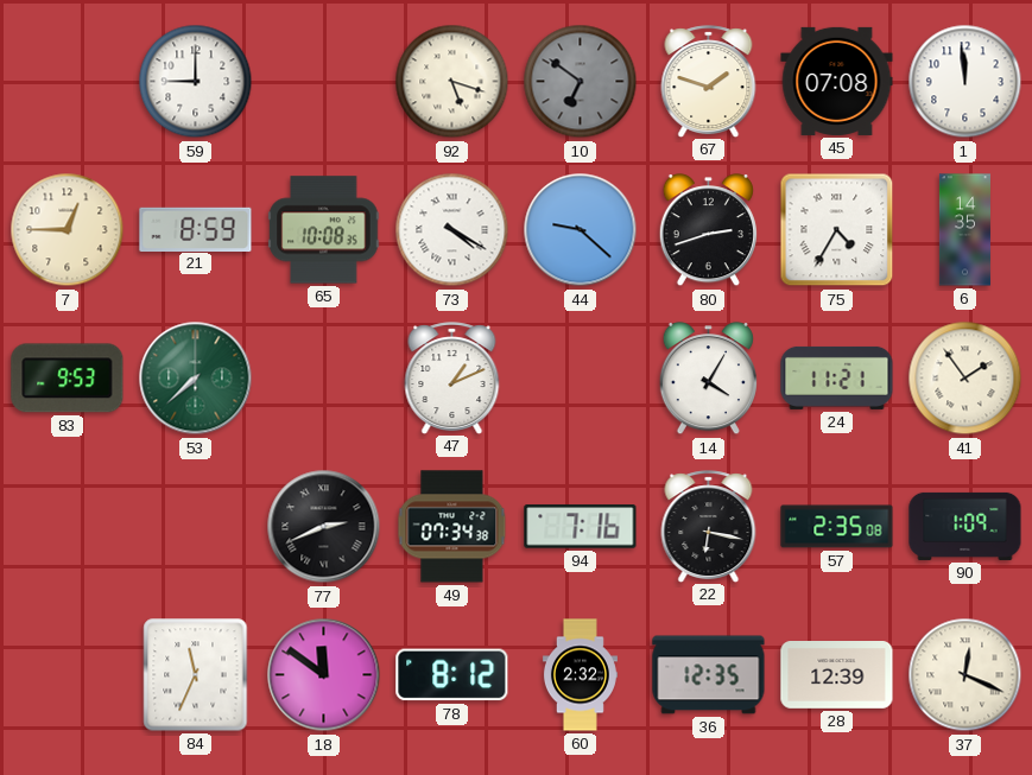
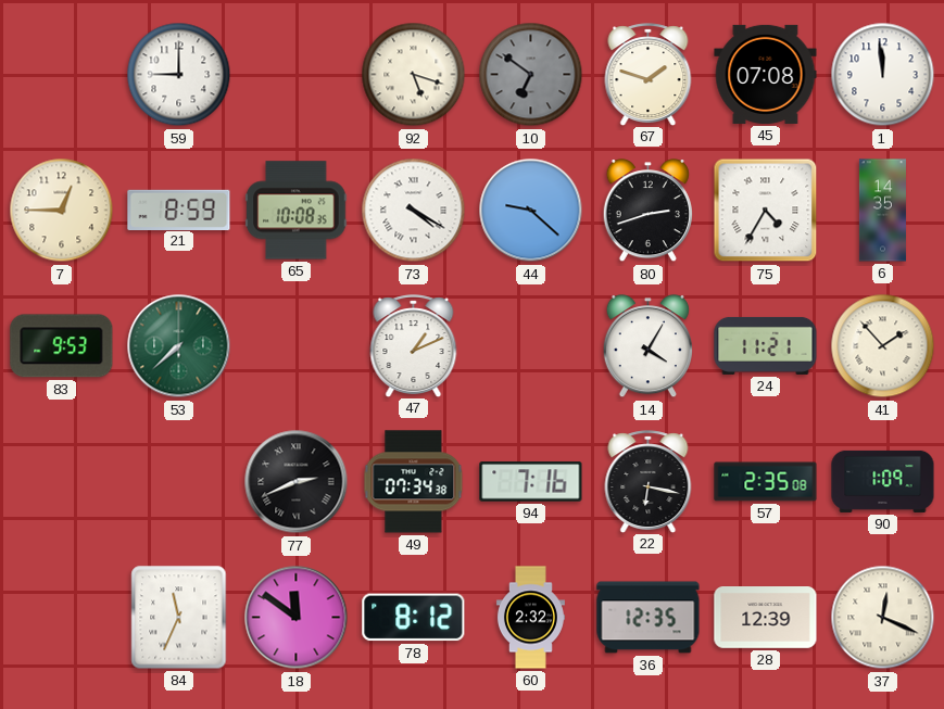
41: 1:54 -> 1:53 (883, 346)
